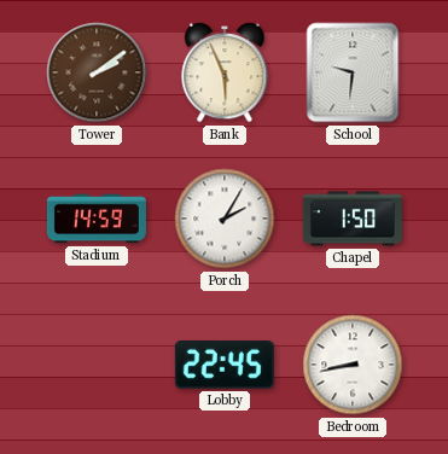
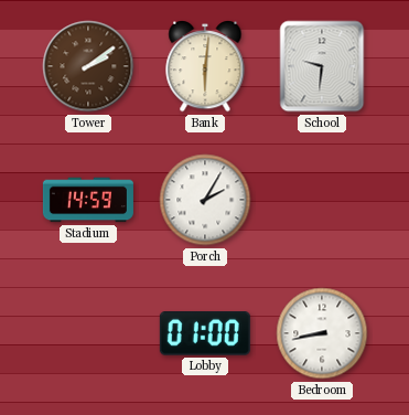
Bank: 5:56 -> 6:01 (205, 66)
Chapel: 1:50 -> none (353, 219)
Lobby: 22:45 -> 01:00 (205, 334)
